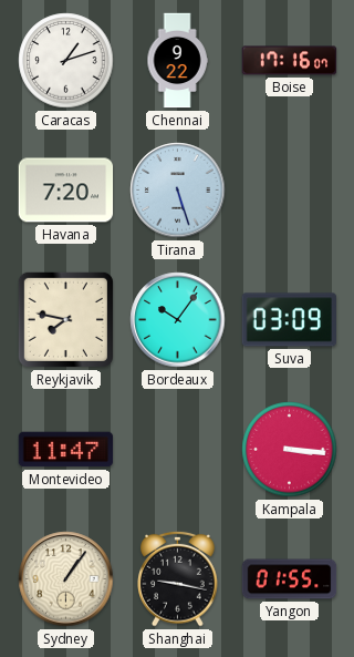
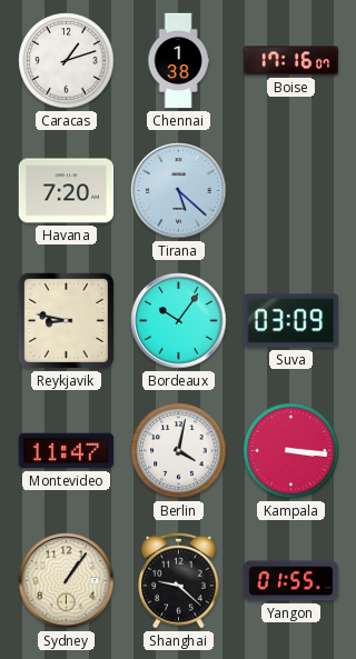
Chennai: 9:22 -> 1:38 (178, 61)
Tirana: 5:27 -> 5:22 (179, 191)
Reykjavik: 7:47 -> 8:47 (66, 320)
Berlin: none -> 4:02 (179, 451)
Shanghai: 9:17 -> 9:22 (179, 580)
